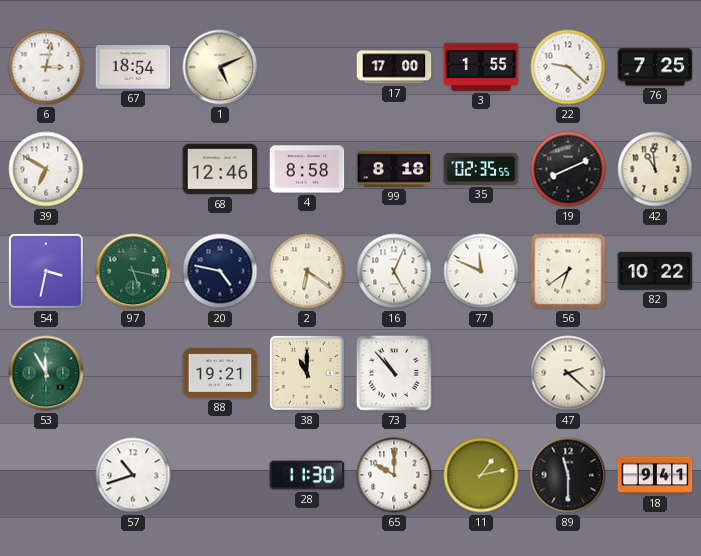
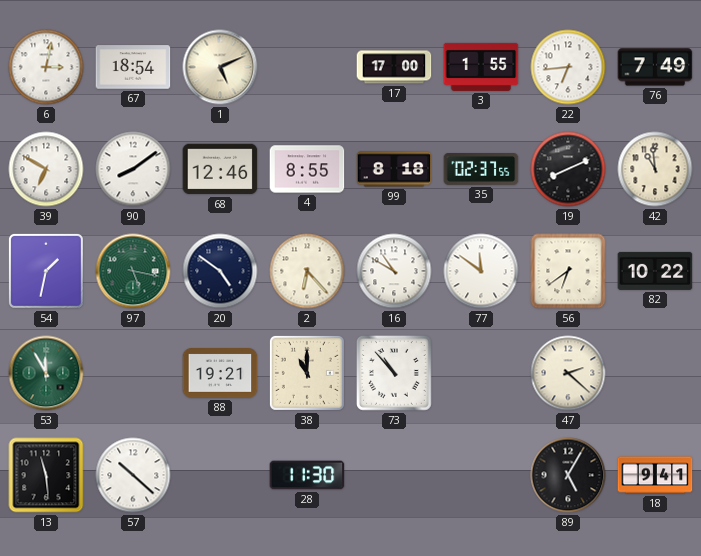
22: 9:22 -> 6:44 (568, 67)
76: 7:25 -> 7:49 (655, 67)
90: none -> 8:09 (133, 169)
4: 8:58 -> 8:55 (307, 169)
35: 02:35 -> 02:37 (481, 170)
54: 3:32 -> 1:32 (46, 271)
20: 4:47 -> 4:51 (220, 271)
2: 6:21 -> 6:23 (307, 271)
16: 5:04 -> 10:50 (394, 271)
77: 11:49 -> 11:51 (481, 271)
13: none -> 11:29 (46, 475)
57: 10:42 -> 10:22 (133, 475)
65: 10:00 -> none (394, 475)
11: 1:13 -> none (481, 475)
89: 11:30 -> 5:05 (568, 475)
